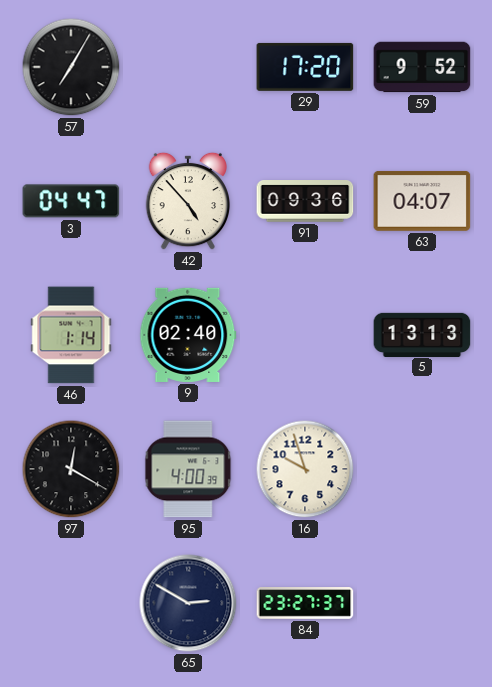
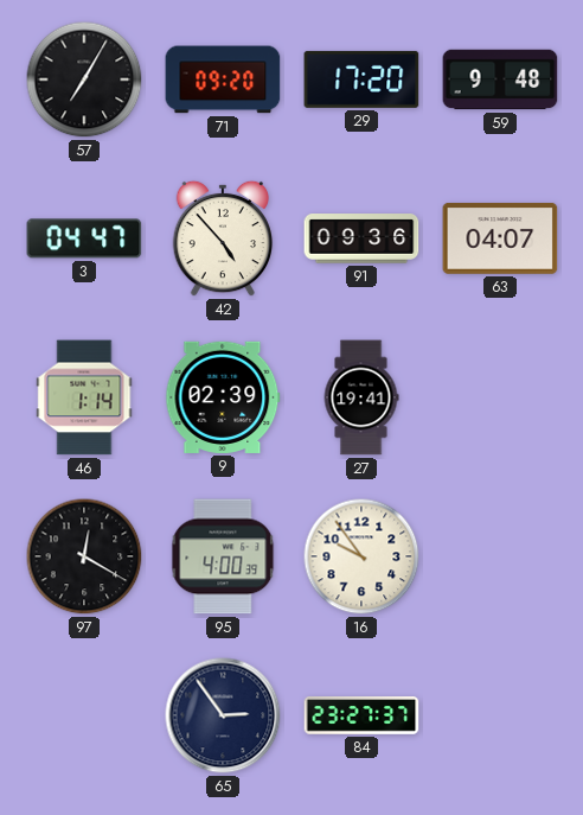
71: none -> 09:20 (223, 79)
59: 9:52 -> 9:48 (500, 79)
9: 02:40 -> 02:39 (223, 397)
27: none -> 19:41 (361, 397)
5: 13:13 -> none (422, 334)
16: 9:57 -> 9:54 (361, 556)
65: 2:50 -> 2:54 (223, 715)
